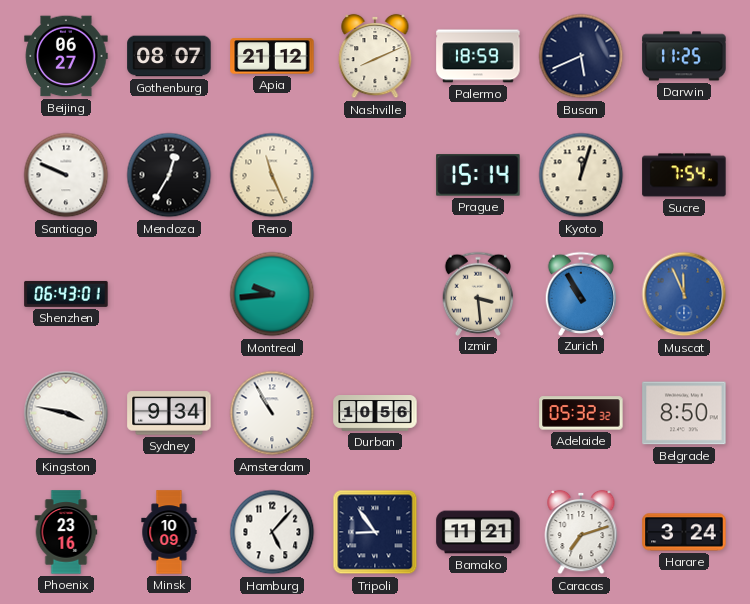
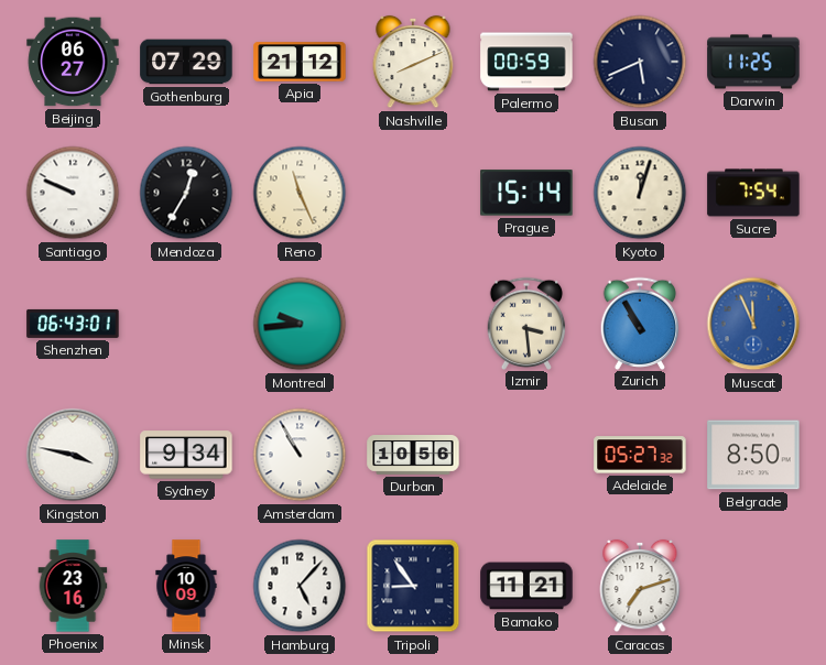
Gothenburg: 08:07 -> 07:29 (186, 62)
Palermo: 18:59 -> 00:59 (526, 62)
Adelaide: 05:32 -> 05:27 (640, 455)
Harare: 3:24 -> none (684, 532)
